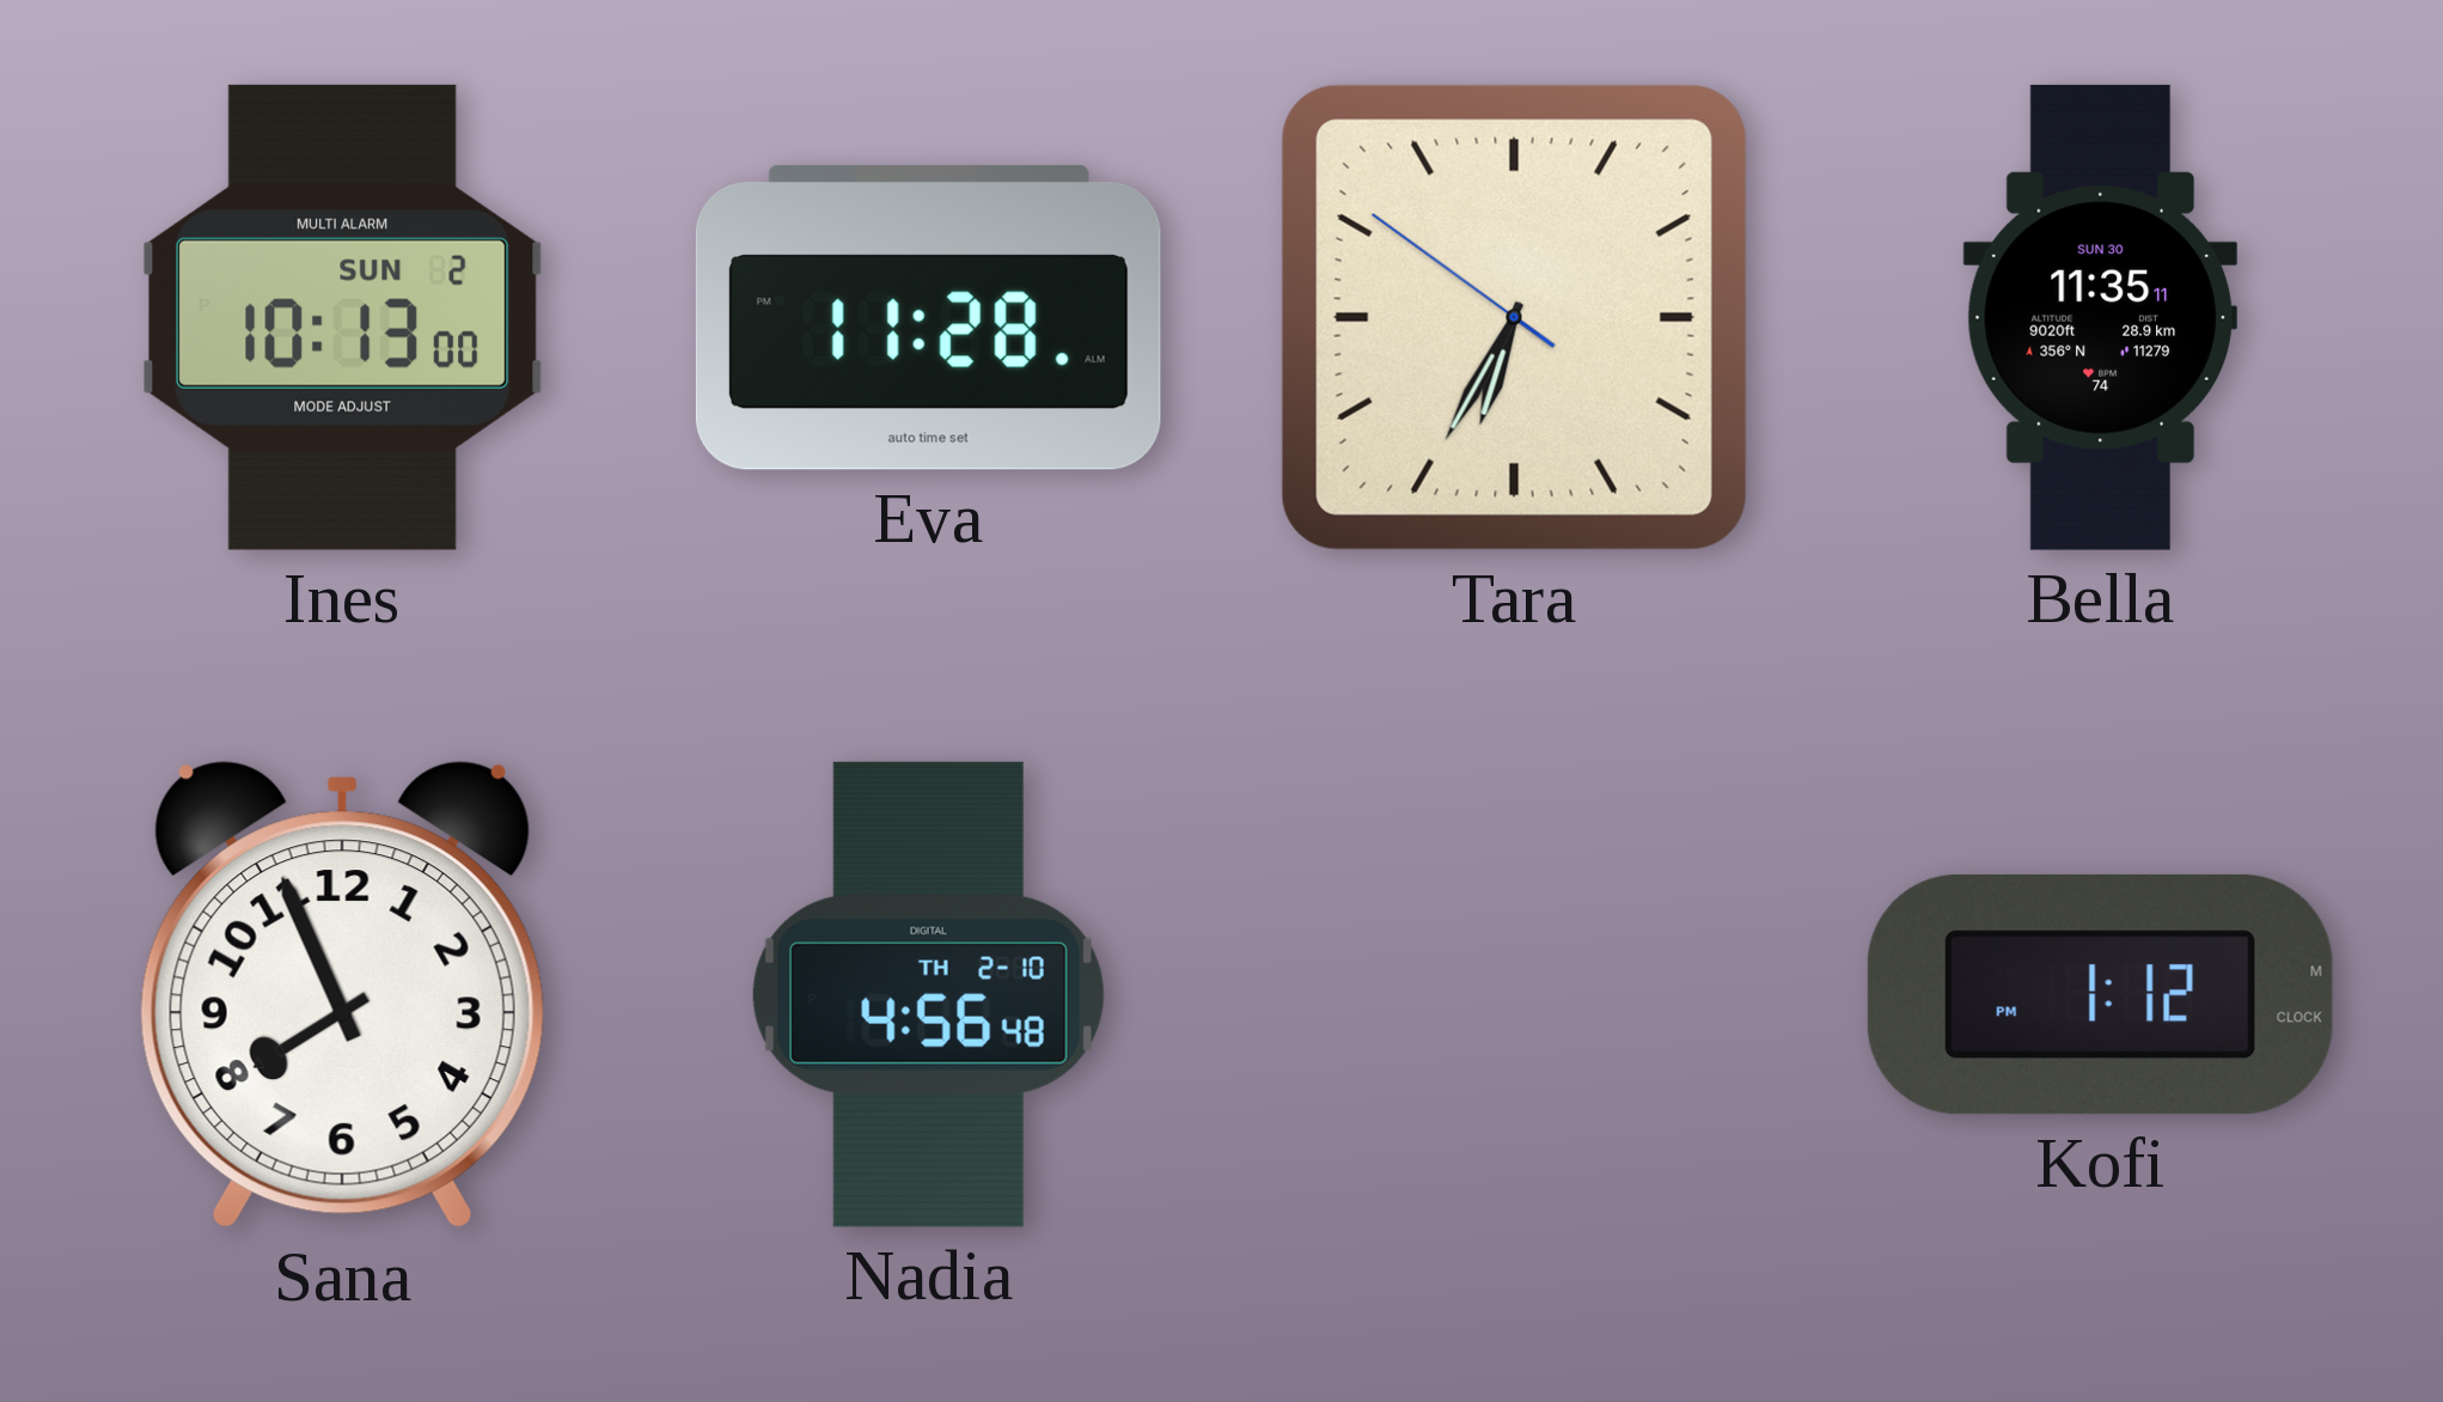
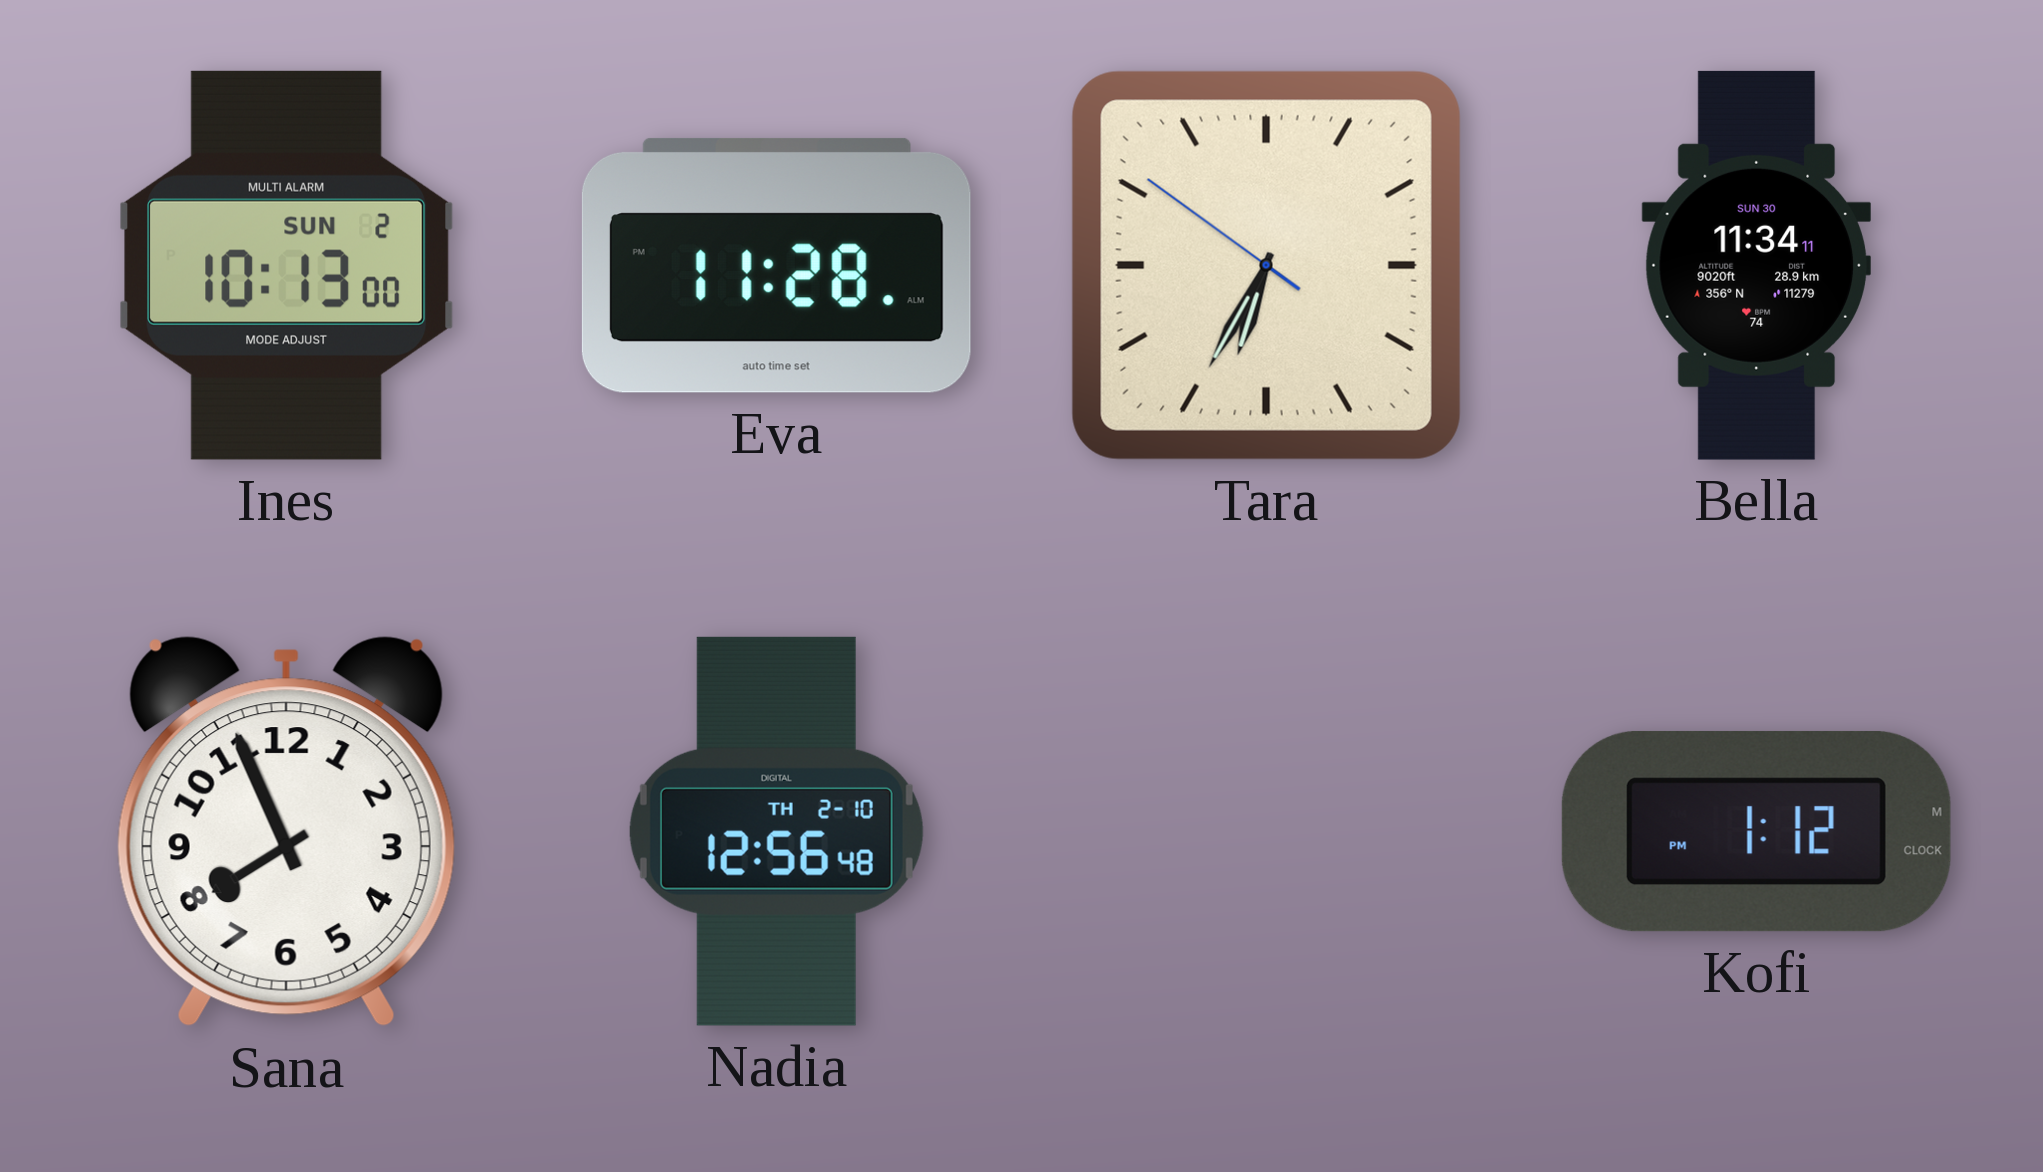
Bella: 11:35 -> 11:34 (1756, 265)
Nadia: 4:56 -> 12:56 (776, 831)
